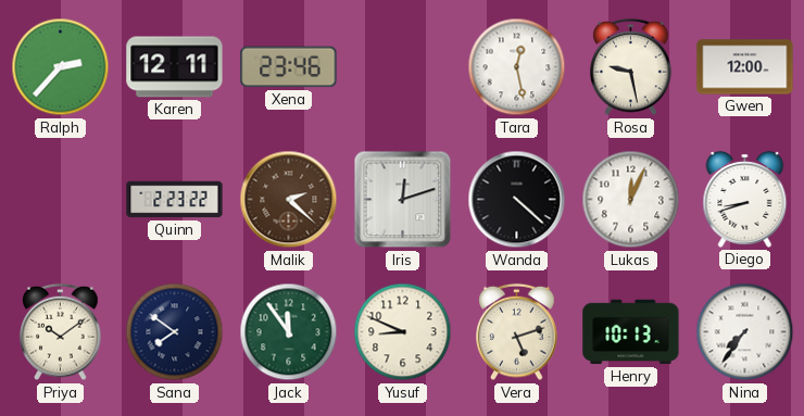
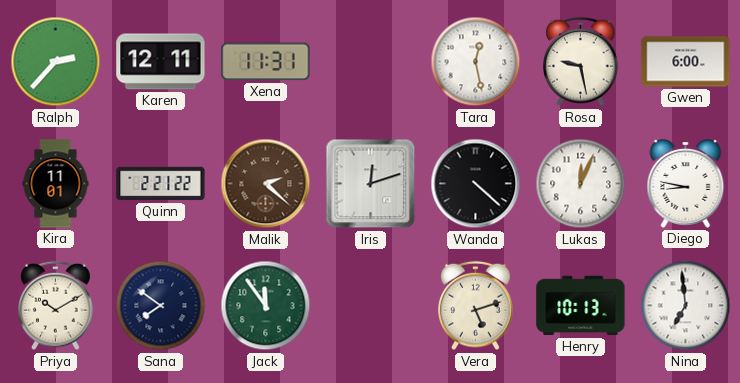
Xena: 23:46 -> 11:31 (266, 62)
Gwen: 12:00 -> 6:00 (686, 62)
Kira: none -> 11:01 (56, 184)
Quinn: 2:23 -> 2:21 (161, 184)
Diego: 8:42 -> 8:47 (686, 184)
Priya: 10:09 -> 10:10 (56, 306)
Yusuf: 8:49 -> none (403, 332)
Nina: 7:36 -> 6:59 (686, 306)
